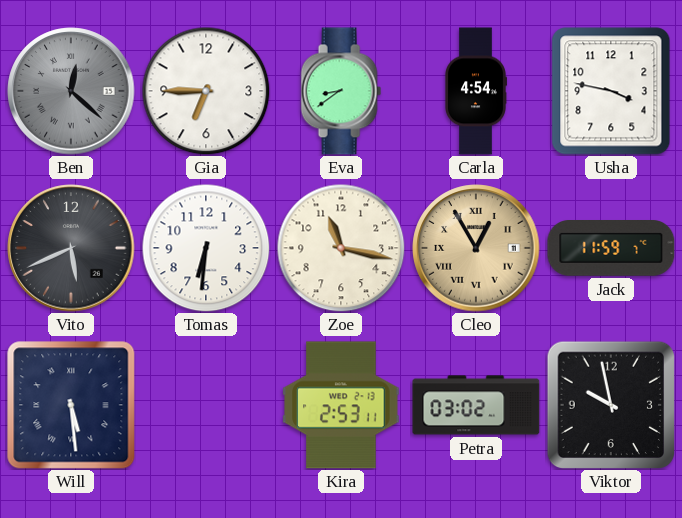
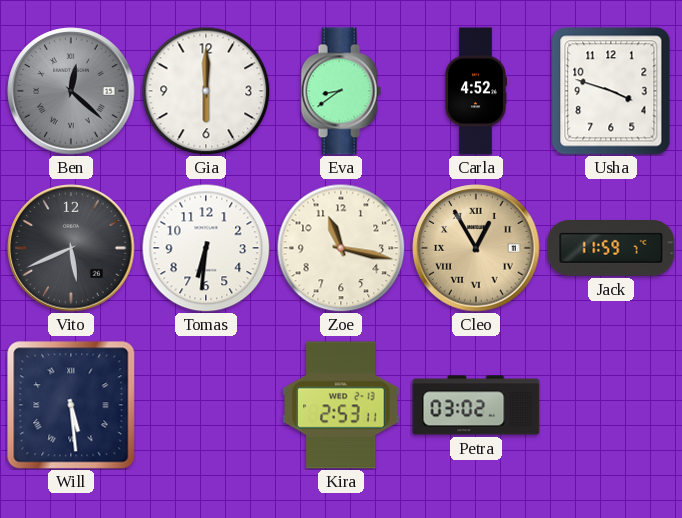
Gia: 6:45 -> 6:00 (206, 91)
Carla: 4:54 -> 4:52 (476, 91)
Usha: 3:47 -> 3:48 (611, 91)
Viktor: 9:58 -> none (611, 405)
